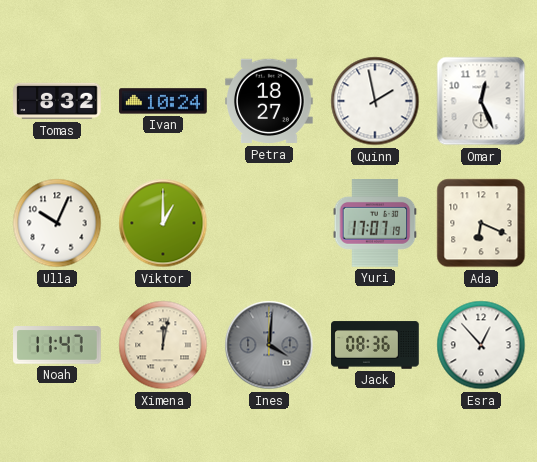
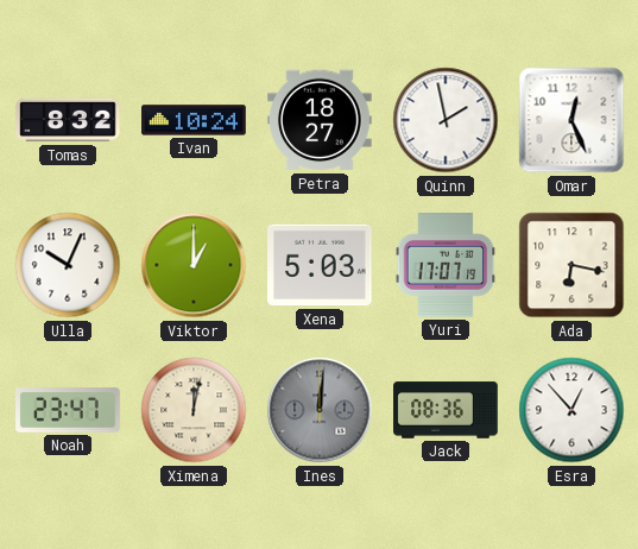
Xena: none -> 5:03 (321, 265)
Ada: 6:19 -> 6:17 (571, 265)
Noah: 11:47 -> 23:47 (68, 410)
Ines: 4:01 -> 12:01 (320, 410)
